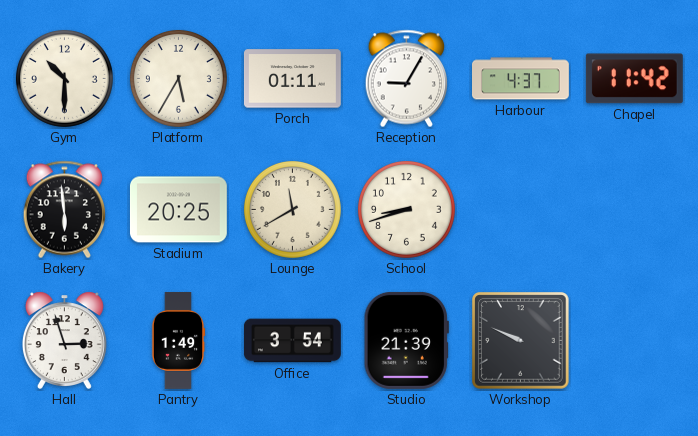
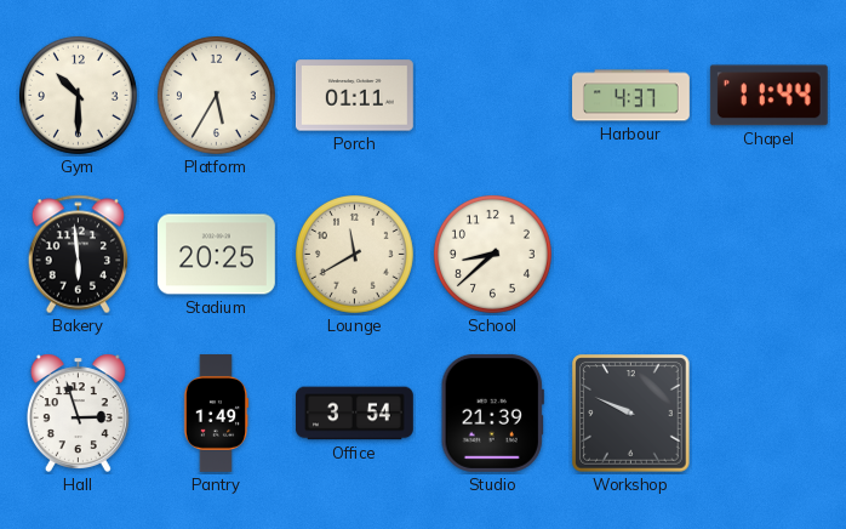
Reception: 9:05 -> none (406, 79)
Chapel: 11:42 -> 11:44 (768, 96)
School: 8:42 -> 8:38 (492, 254)
